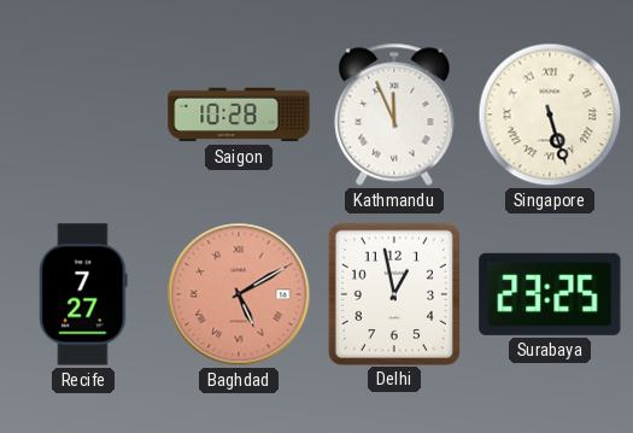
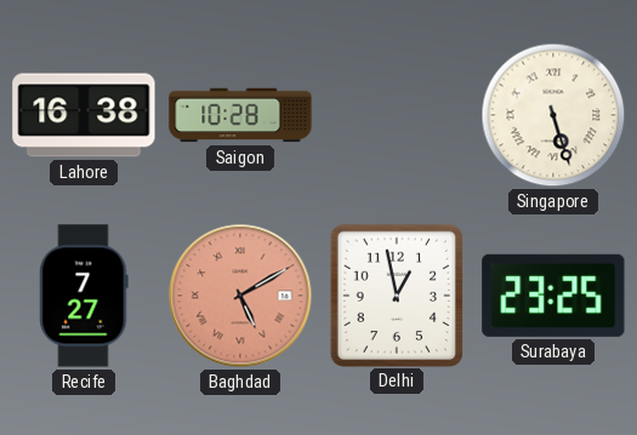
Lahore: none -> 16:38 (84, 115)
Kathmandu: 11:56 -> none (394, 115)
